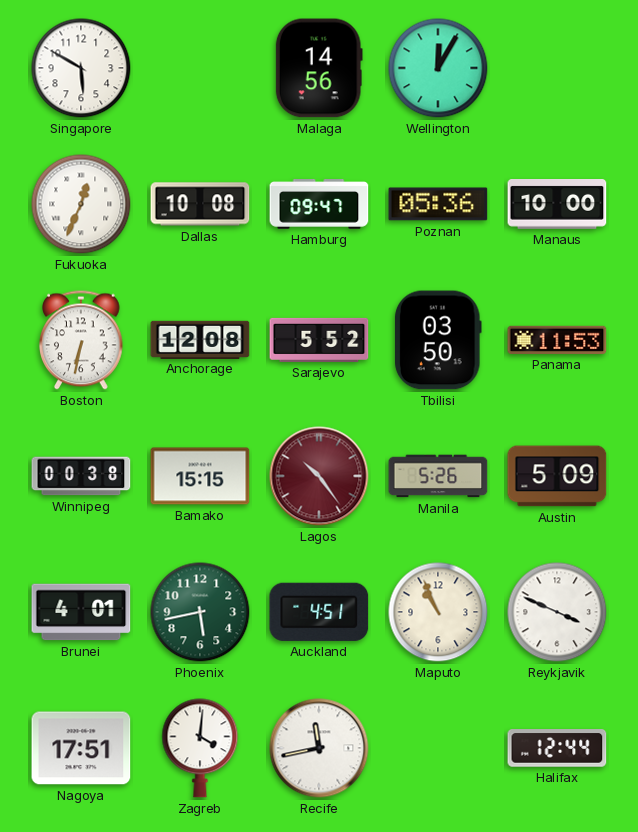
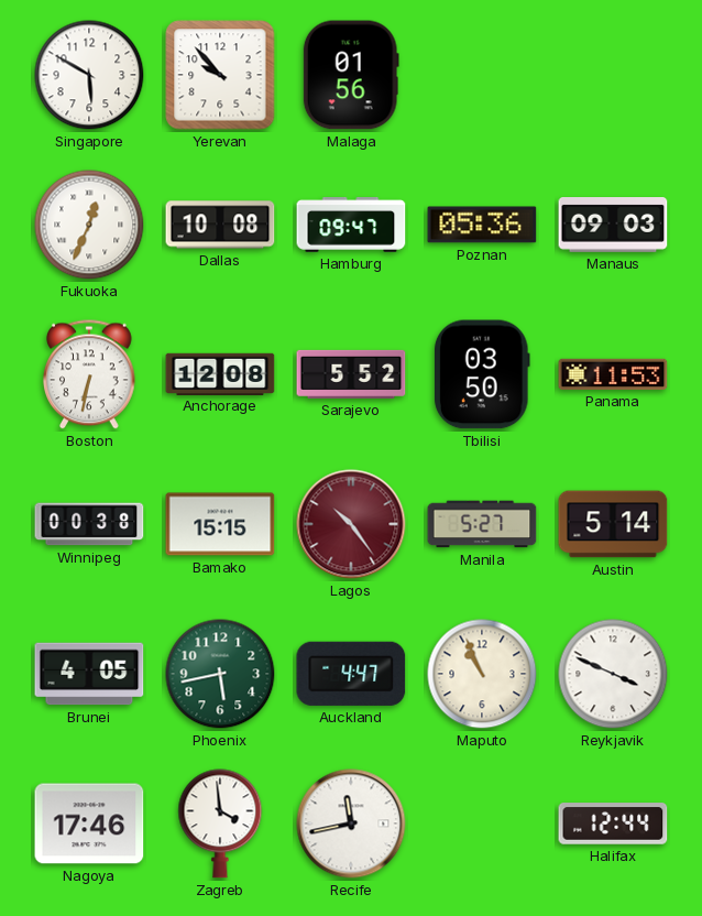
Yerevan: none -> 9:53 (220, 75)
Malaga: 14:56 -> 01:56 (351, 75)
Wellington: 12:05 -> none (438, 68)
Manaus: 10:00 -> 09:03 (613, 226)
Manila: 5:26 -> 5:27 (482, 524)
Austin: 5:09 -> 5:14 (613, 524)
Brunei: 4:01 -> 4:05 (89, 674)
Auckland: 4:51 -> 4:47 (351, 674)
Nagoya: 17:51 -> 17:46 (89, 824)
Zagreb: 4:01 -> 3:59 (220, 824)
